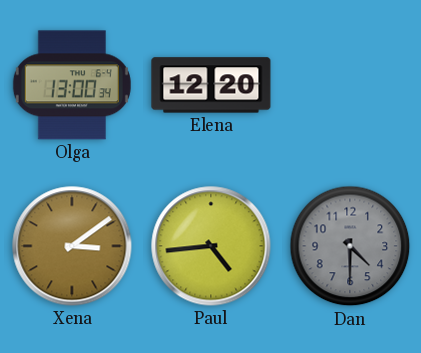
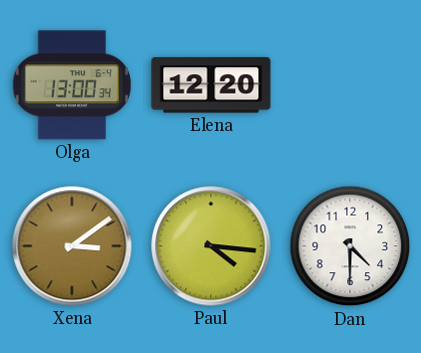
Paul: 4:44 -> 4:16 (211, 246)
Dan dial: grey -> white (350, 246)
